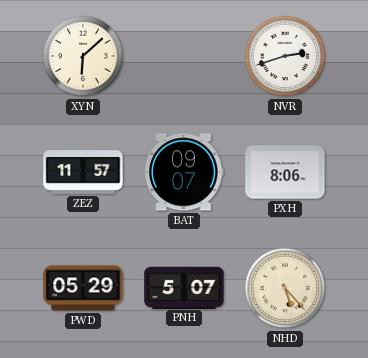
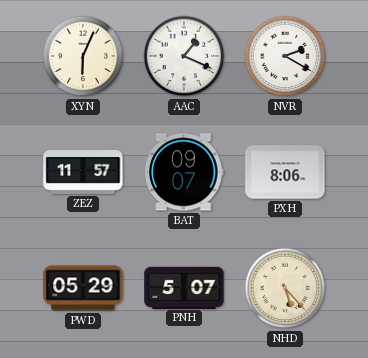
XYN: 6:08 -> 6:04 (83, 56)
AAC: none -> 1:19 (184, 56)
NVR: 2:42 -> 2:20 (285, 56)
